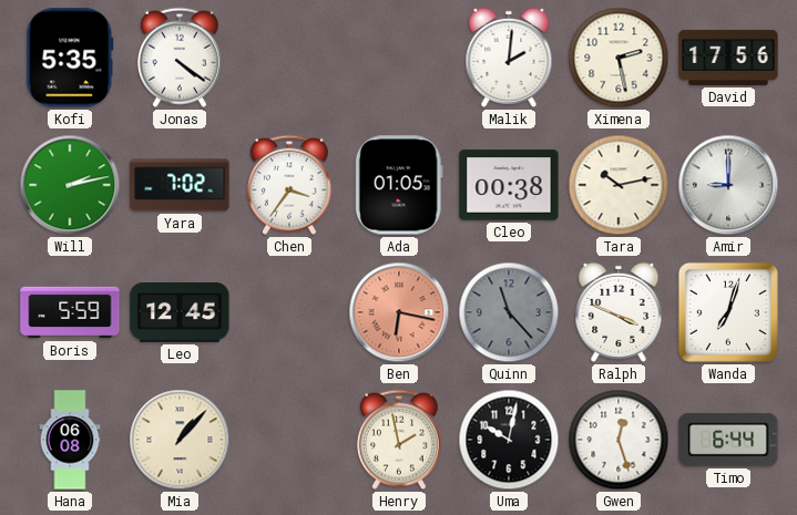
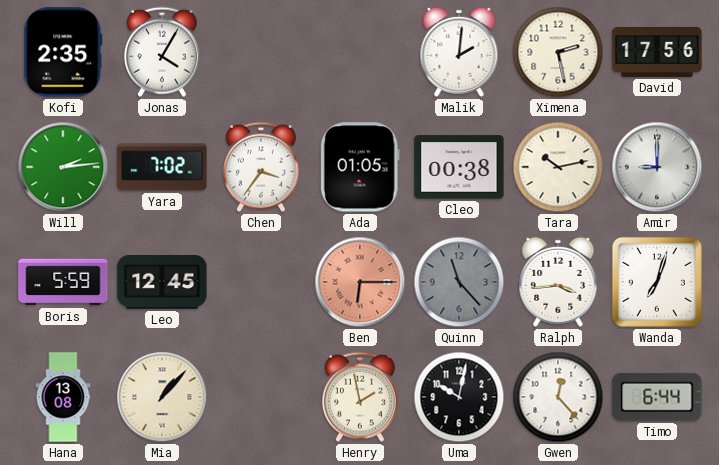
Kofi: 5:35 -> 2:35 (63, 52)
Jonas: 4:21 -> 4:05 (162, 52)
Will: 2:13 -> 2:14 (63, 167)
Ben: 6:17 -> 6:15 (360, 282)
Ralph: 3:49 -> 3:44 (558, 282)
Hana: 06:08 -> 13:08 (63, 397)
Gwen: 12:27 -> 12:23 (558, 397)
